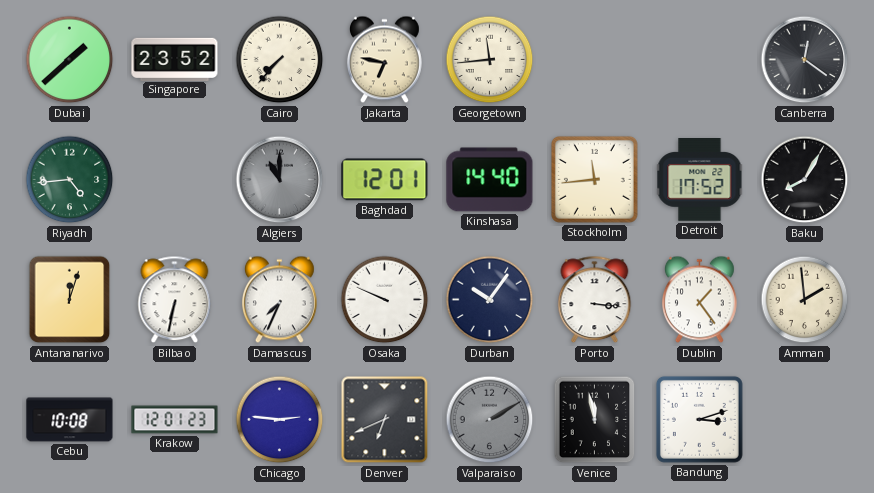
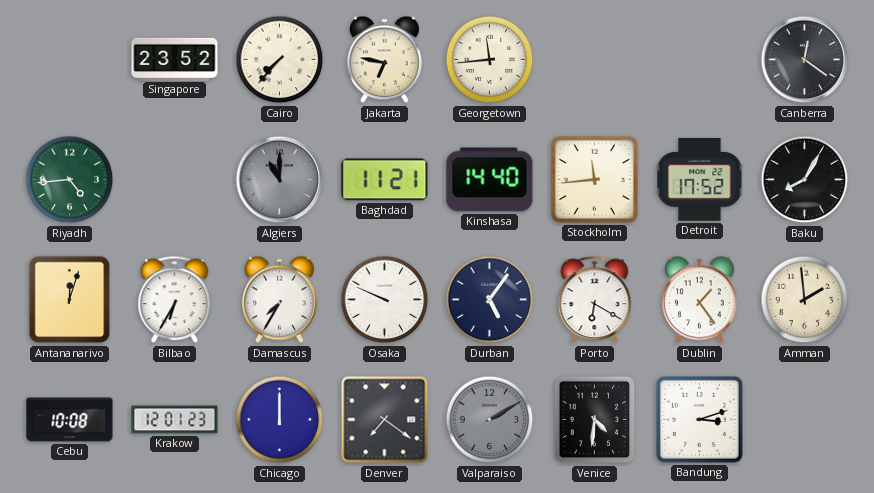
Dubai: 1:38 -> none (70, 60)
Baghdad: 12:01 -> 11:21 (385, 180)
Bilbao: 6:32 -> 6:35 (175, 300)
Damascus: 7:34 -> 7:35 (279, 300)
Durban: 10:06 -> 5:06 (490, 300)
Porto: 3:16 -> 6:20 (595, 300)
Chicago: 2:46 -> 12:00 (280, 420)
Denver: 6:41 -> 7:21 (385, 420)
Venice: 11:58 -> 4:31 (595, 420)
